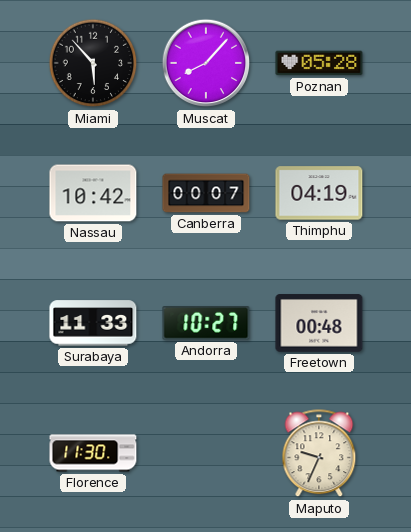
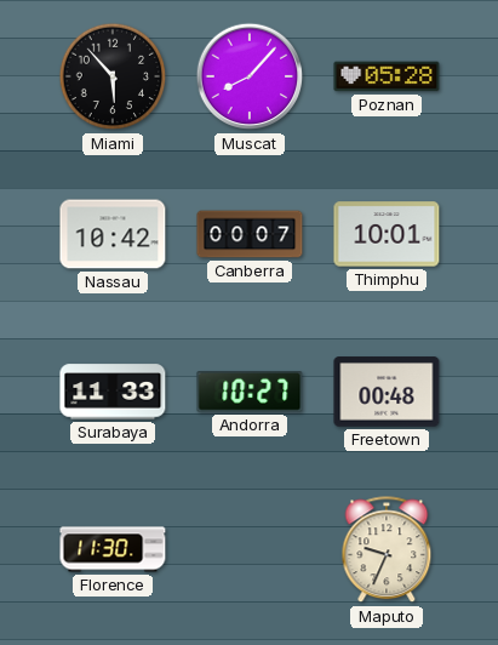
Thimphu: 04:19 -> 10:01 (387, 234)
